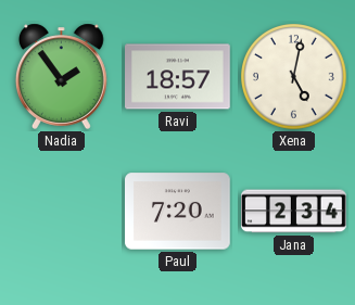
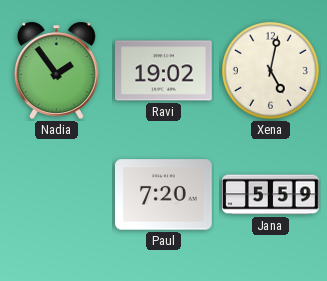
Ravi: 18:57 -> 19:02 (164, 71)
Jana: 2:34 -> 5:59 (271, 195)
